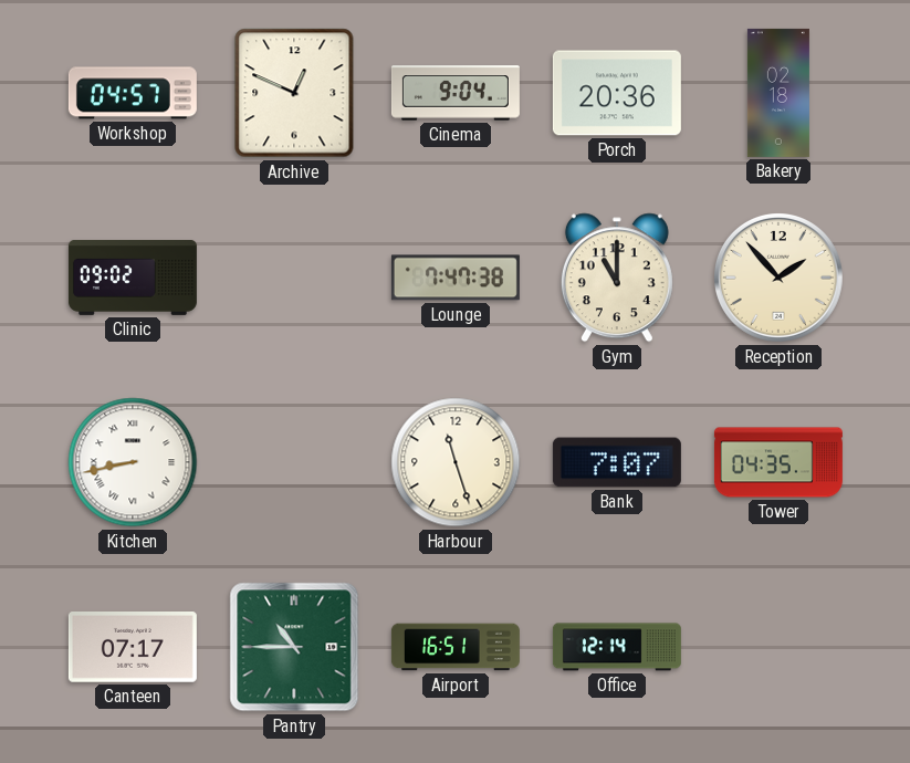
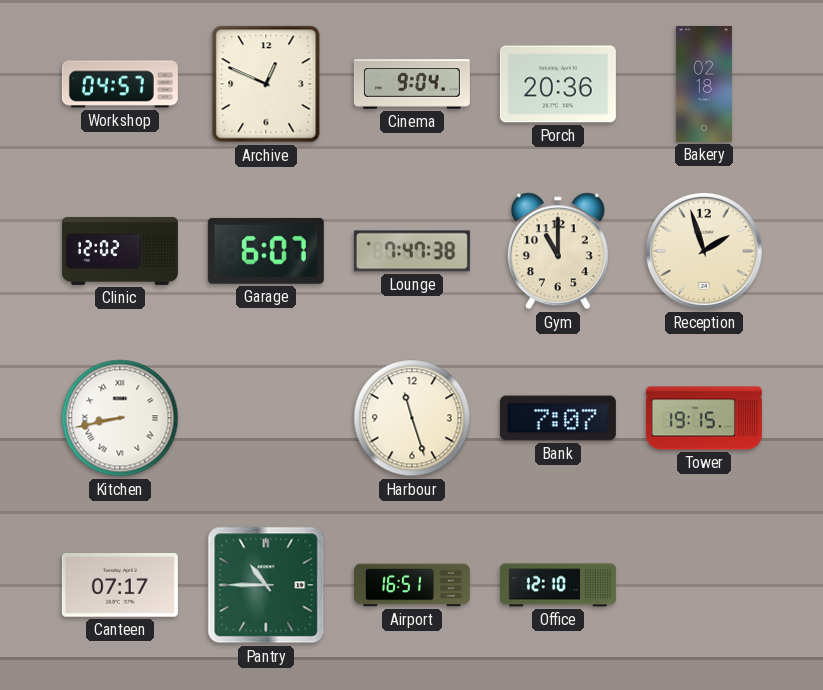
Clinic: 09:02 -> 12:02 (120, 251)
Garage: none -> 6:07 (266, 251)
Reception: 1:53 -> 1:57 (705, 252)
Tower: 04:35 -> 19:15 (704, 418)
Office: 12:14 -> 12:10 (558, 585)
